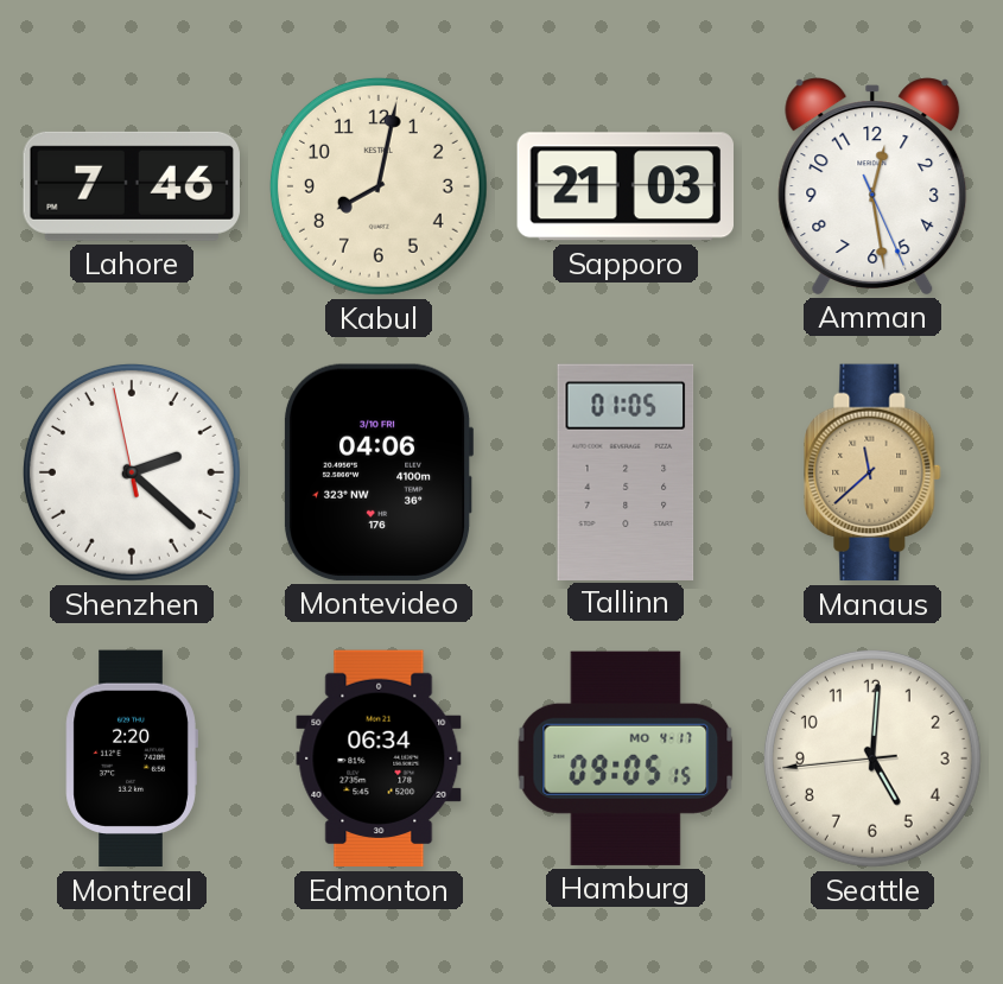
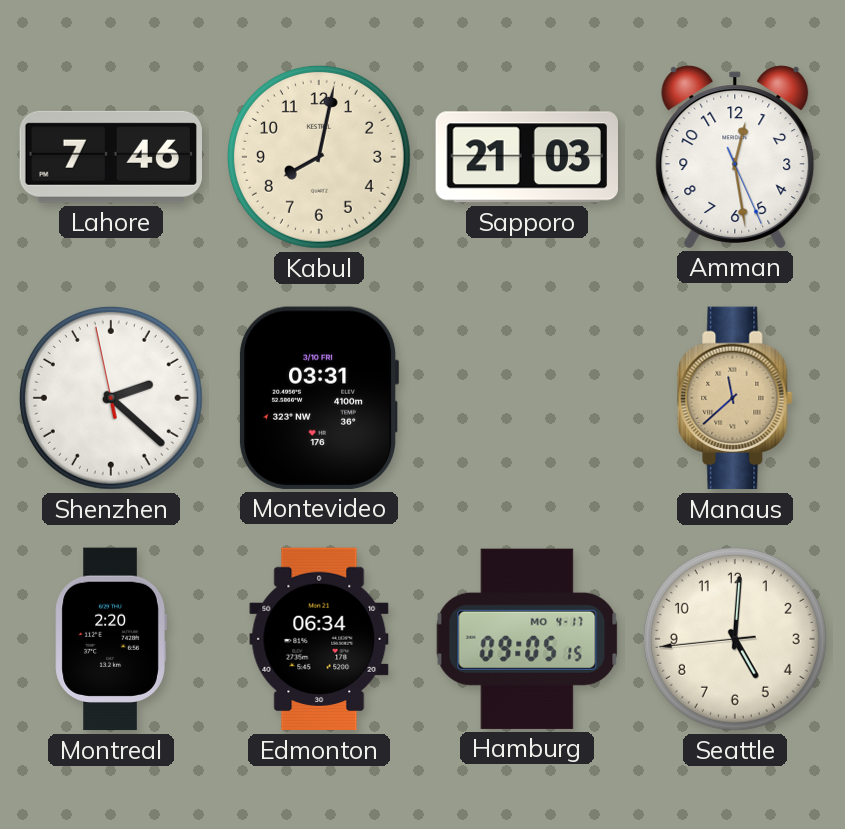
Montevideo: 04:06 -> 03:31 (319, 398)
Tallinn: 01:05 -> none (626, 471)
